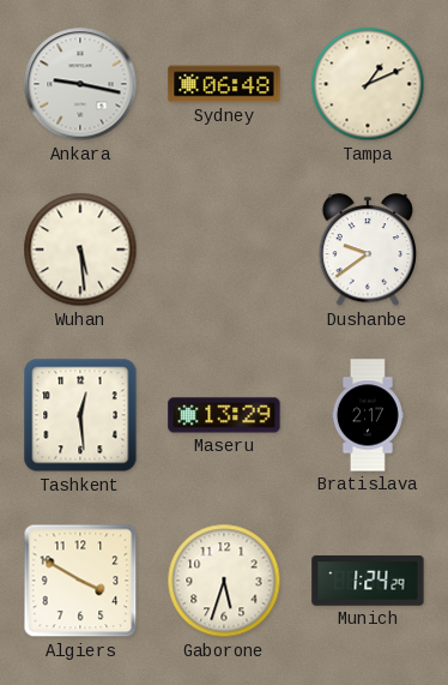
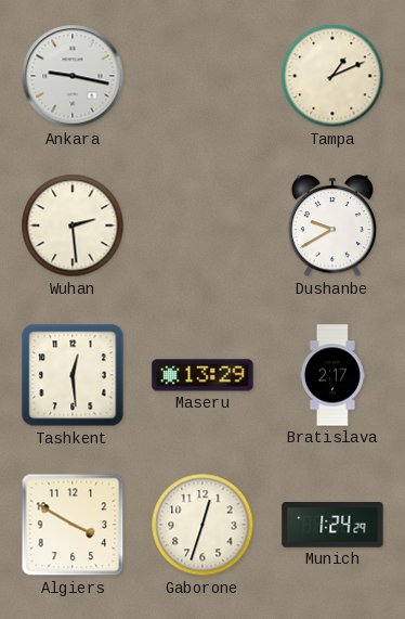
Sydney: 06:48 -> none (224, 84)
Wuhan: 5:29 -> 2:29 (73, 225)
Dushanbe: 9:39 -> 9:40 (331, 227)
Gaborone: 5:33 -> 12:33 (203, 525)
